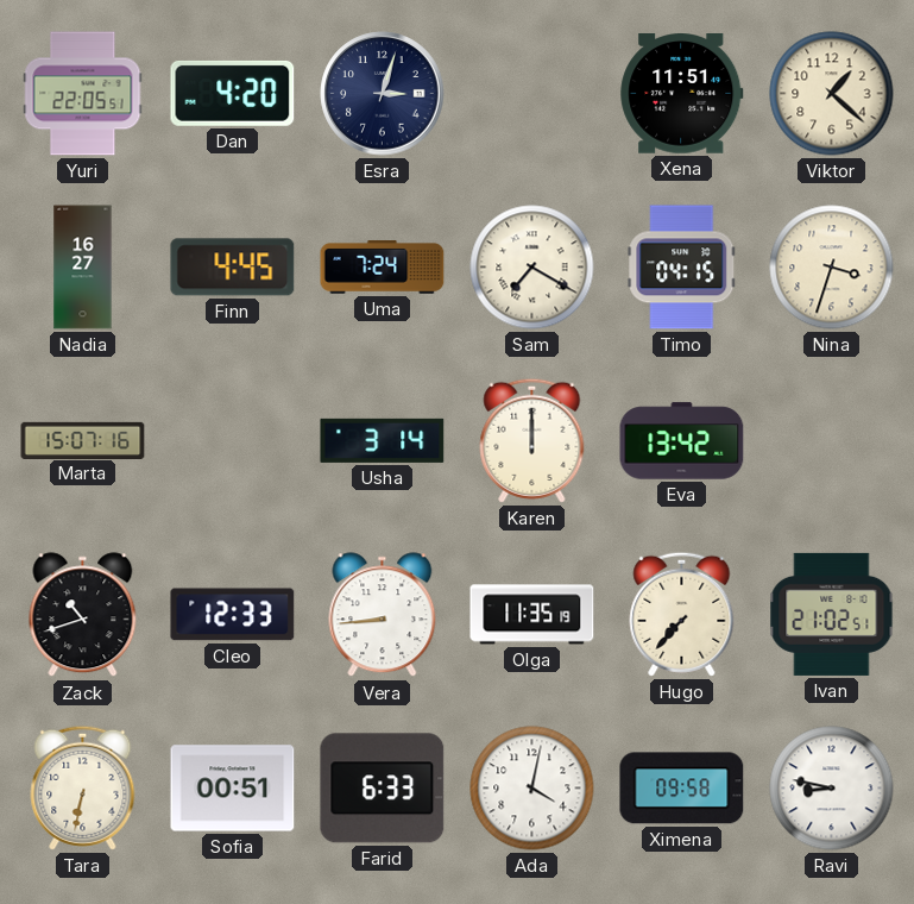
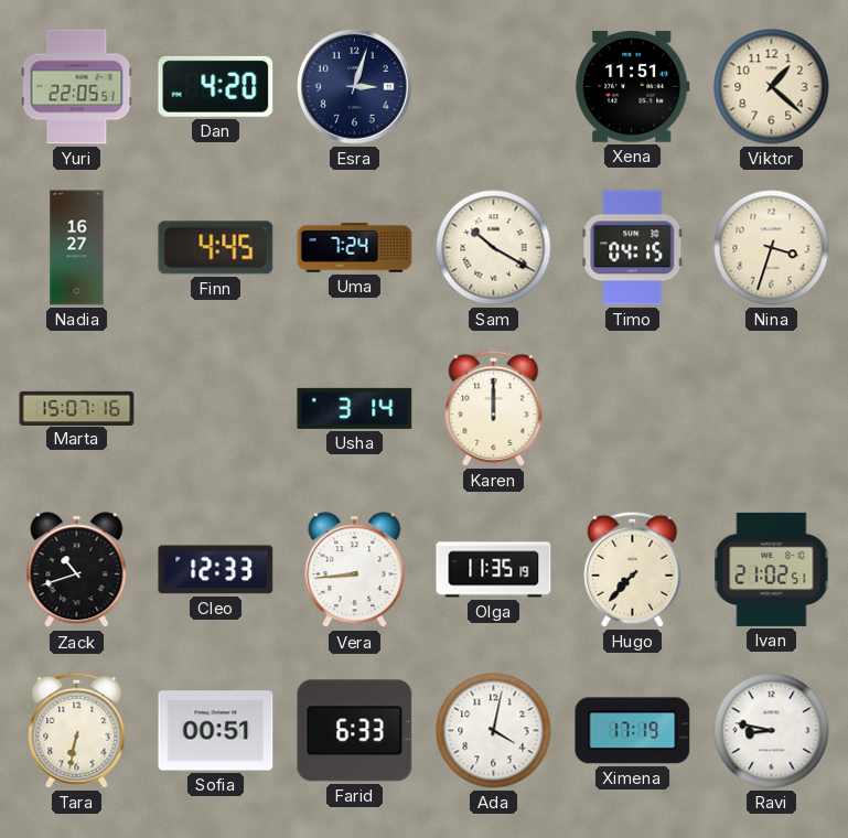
Sam: 7:20 -> 10:20 (494, 248)
Eva: 13:42 -> none (682, 441)
Ximena: 09:58 -> 17:19 (633, 731)
